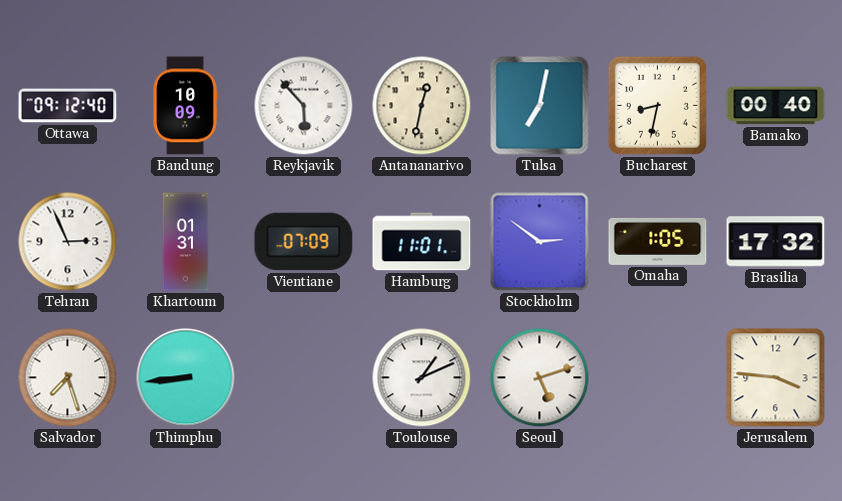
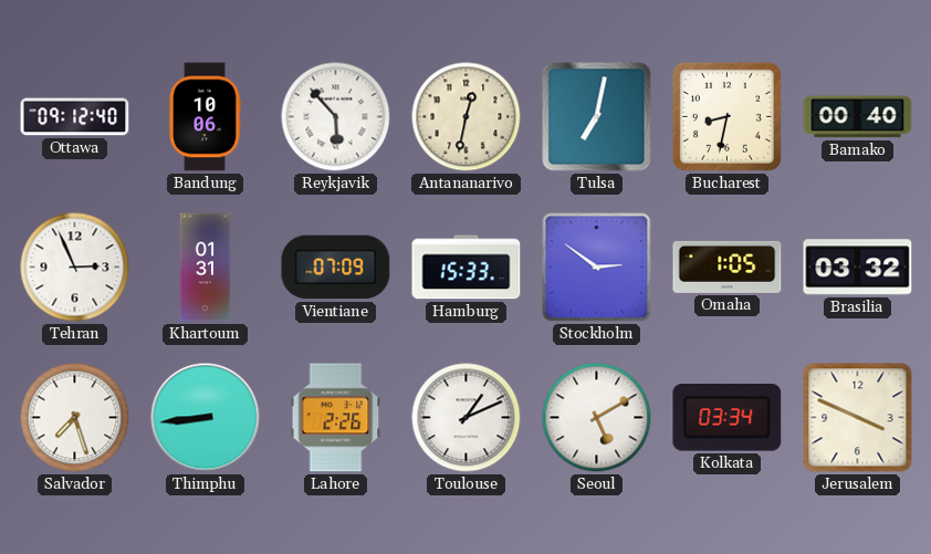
Bandung: 10:09 -> 10:06 (205, 117)
Hamburg: 11:01 -> 15:33 (467, 268)
Brasilia: 17:32 -> 03:32 (858, 268)
Lahore: none -> 2:26 (336, 418)
Seoul: 5:12 -> 5:10 (597, 418)
Kolkata: none -> 03:34 (728, 418)
Jerusalem: 3:46 -> 3:49 (858, 418)
